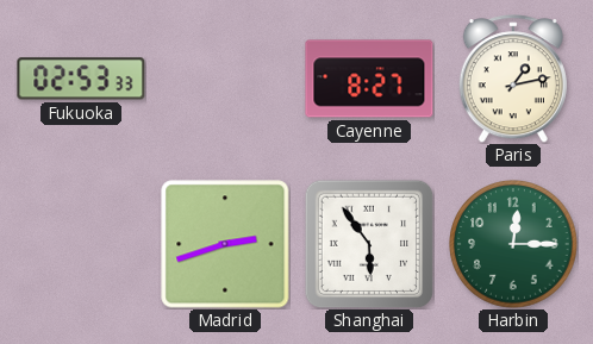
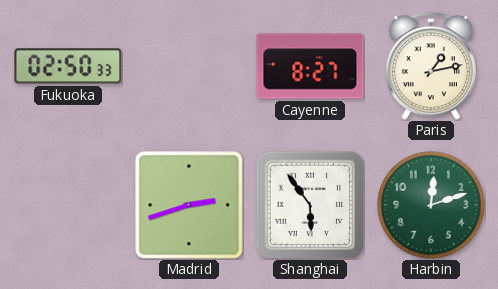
Fukuoka: 02:53 -> 02:50 (68, 66)
Harbin: 12:15 -> 12:12 (431, 205)
